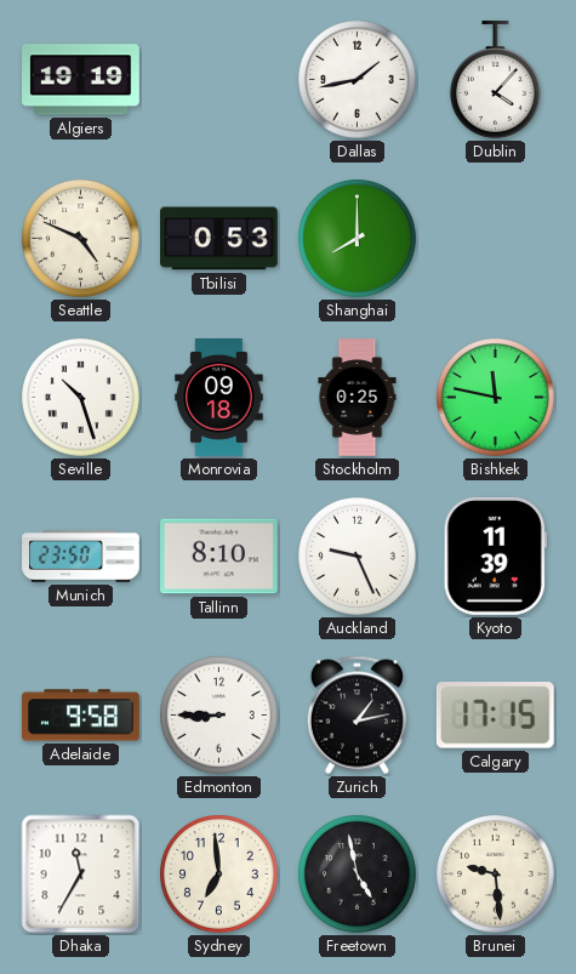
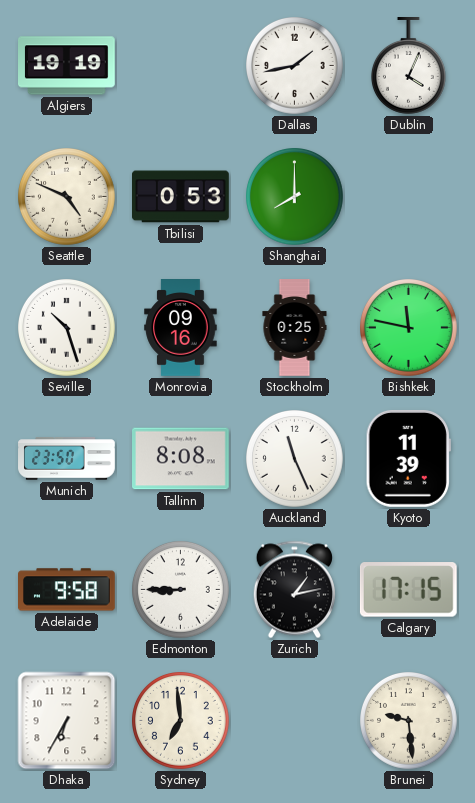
Dublin: 4:07 -> 4:04 (408, 66)
Monrovia: 09:18 -> 09:16 (181, 328)
Tallinn: 8:10 -> 8:08 (181, 459)
Auckland: 9:26 -> 11:26 (295, 459)
Dhaka: 11:35 -> 6:35 (67, 721)
Freetown: 4:58 -> none (358, 875)
